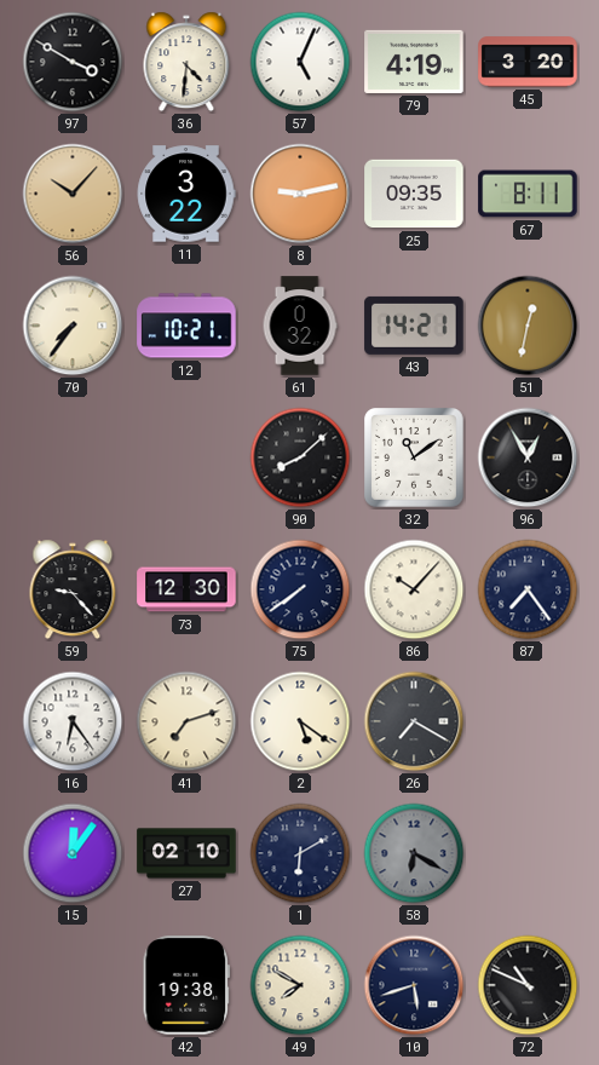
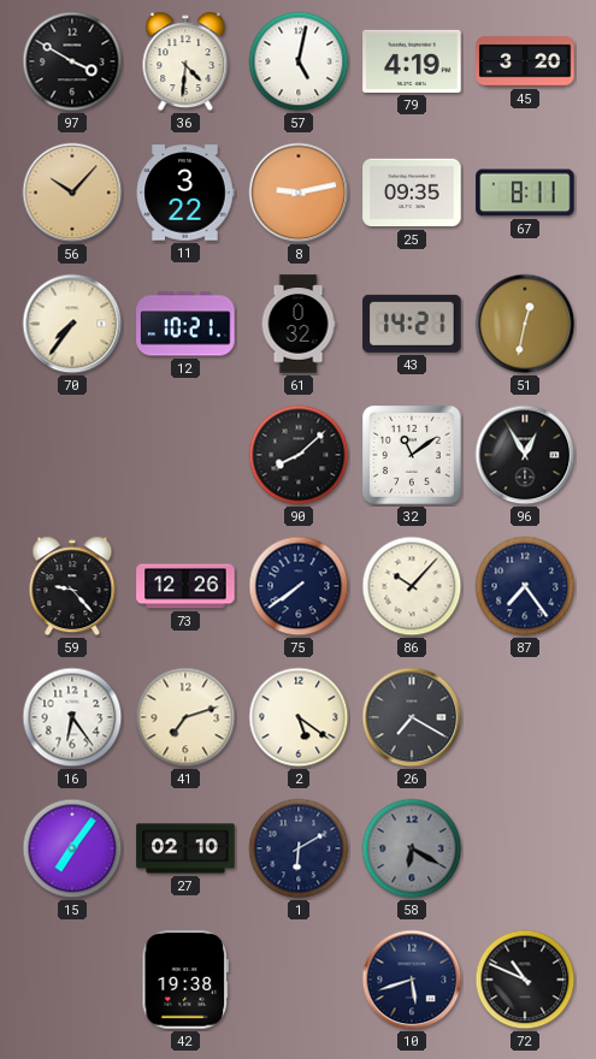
57: 5:04 -> 5:02 (299, 61)
73: 12:30 -> 12:26 (185, 586)
15: 12:06 -> 7:06 (72, 848)
49: 7:50 -> none (300, 985)
